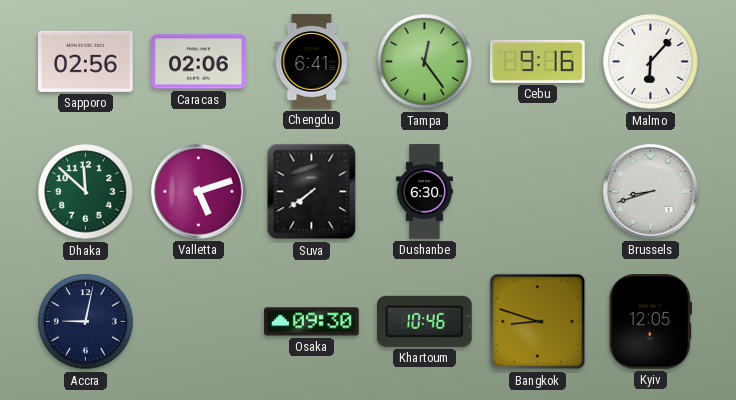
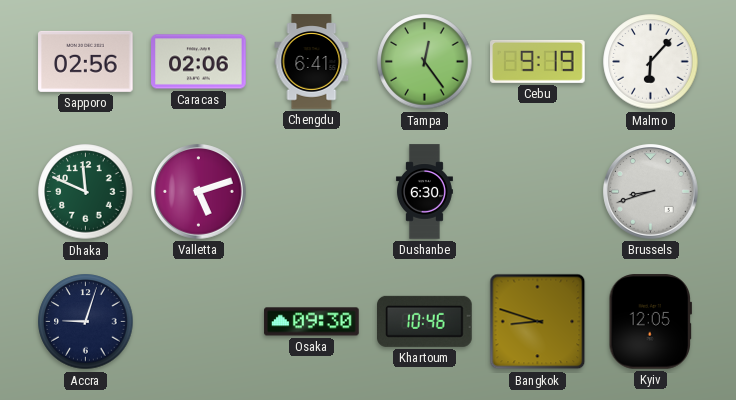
Cebu: 9:16 -> 9:19 (538, 61)
Dhaka: 11:52 -> 11:49 (86, 192)
Suva: 7:39 -> none (312, 192)
Accra: 9:02 -> 9:03 (86, 322)
